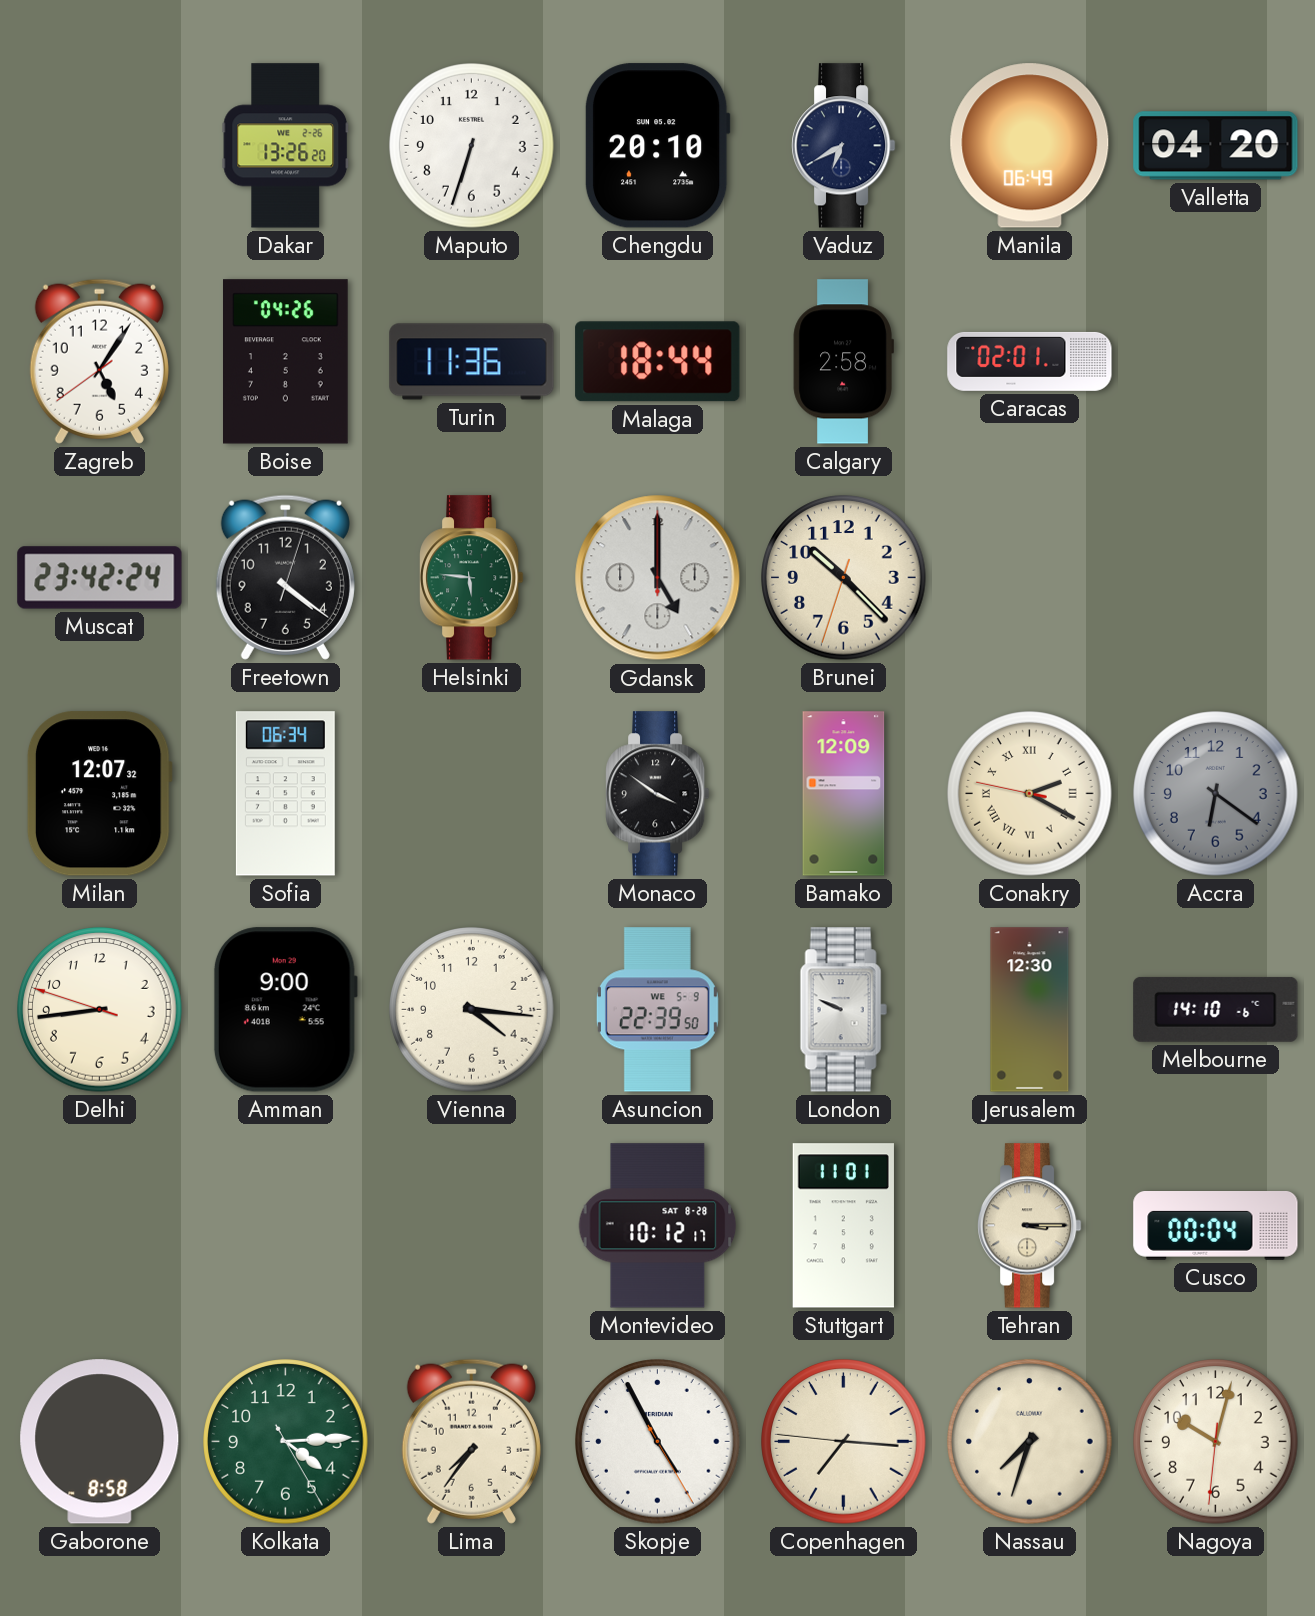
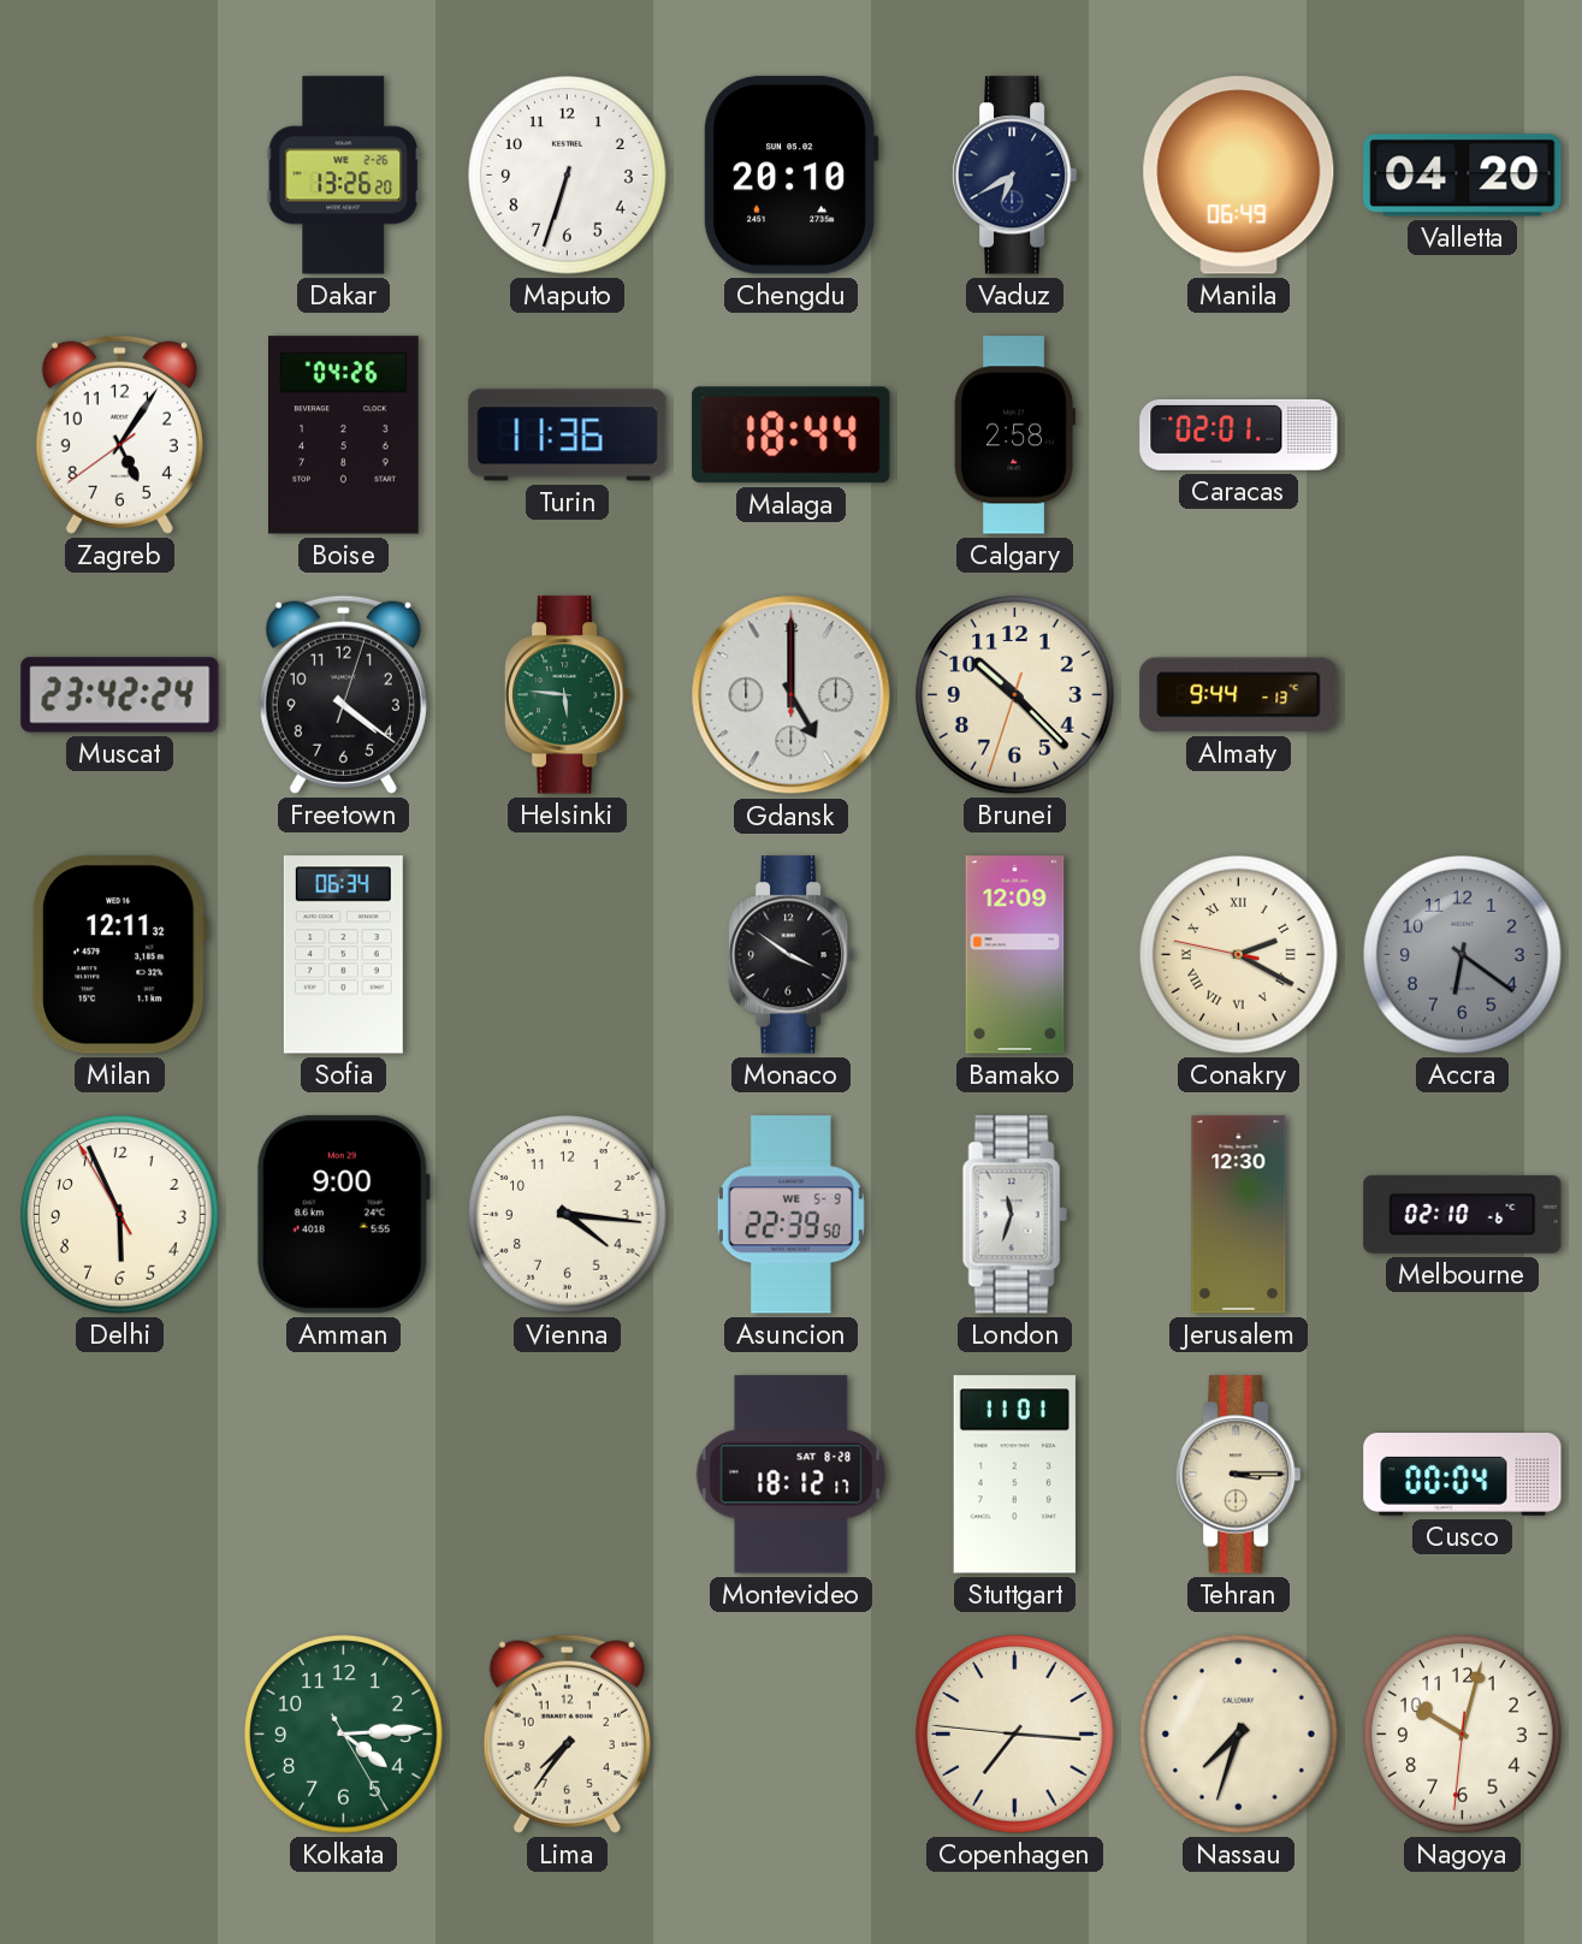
Almaty: none -> 9:44 (1239, 695)
Milan: 12:07 -> 12:11 (119, 955)
Delhi: 8:43 -> 5:55 (120, 1215)
London: 9:49 -> 11:33 (1014, 1215)
Melbourne: 14:10 -> 02:10 (1463, 1214)
Montevideo: 10:12 -> 18:12 (792, 1475)
Gaborone: 8:58 -> none (100, 1442)
Skopje: 4:55 -> none (658, 1442)
